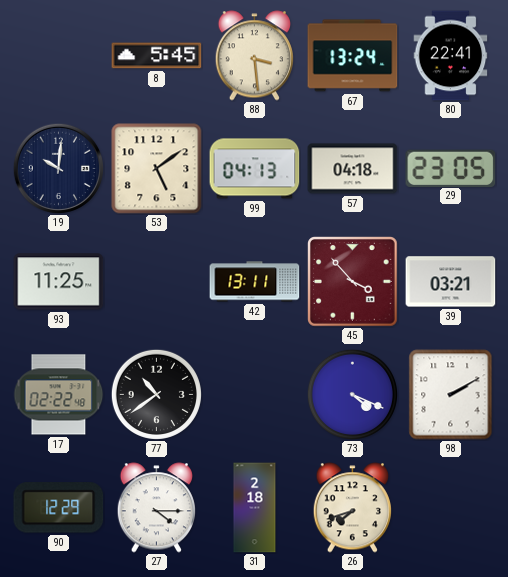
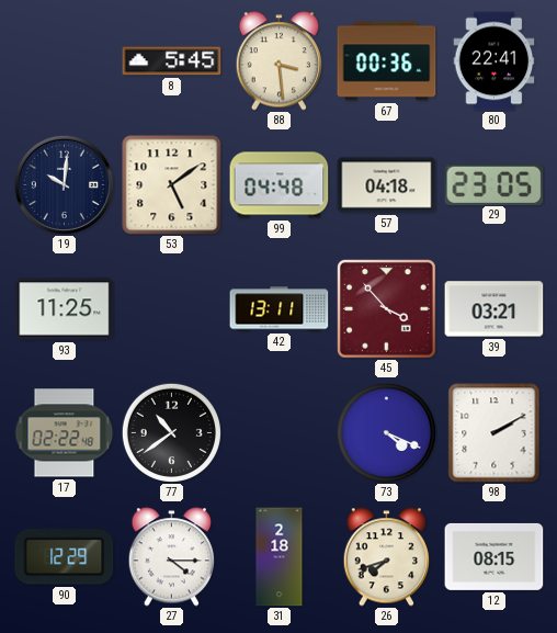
67: 13:24 -> 00:36 (387, 61)
99: 04:13 -> 04:48 (280, 185)
12: none -> 08:15 (495, 556)
